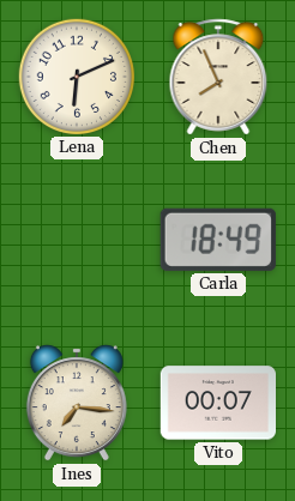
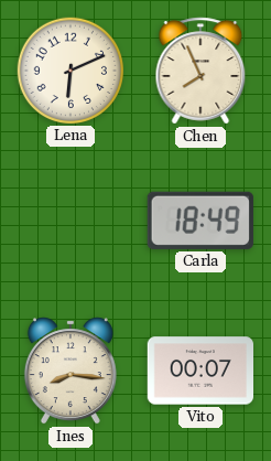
Ines: 7:16 -> 8:16 (71, 371)
